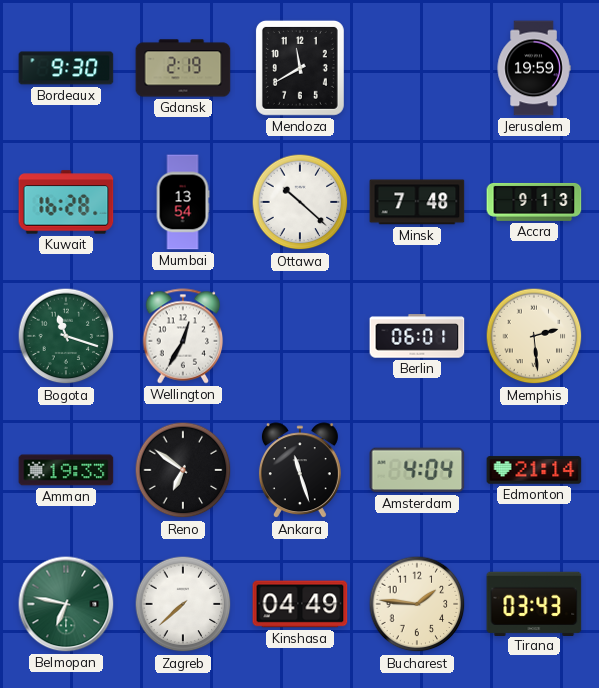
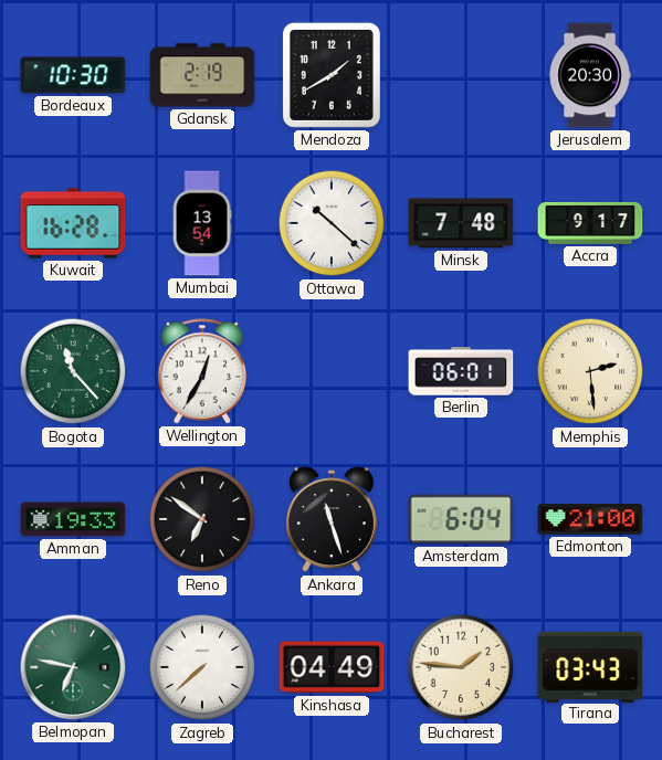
Bordeaux: 9:30 -> 10:30 (73, 75)
Mendoza: 11:40 -> 1:40 (332, 75)
Jerusalem: 19:59 -> 20:30 (590, 75)
Accra: 9:13 -> 9:17 (590, 223)
Bogota: 11:18 -> 11:23 (73, 371)
Amsterdam: 4:04 -> 6:04 (461, 519)
Edmonton: 21:14 -> 21:00 (590, 519)
